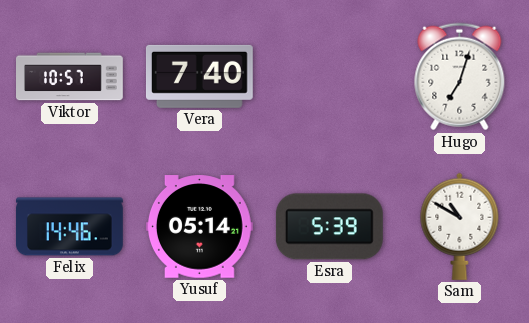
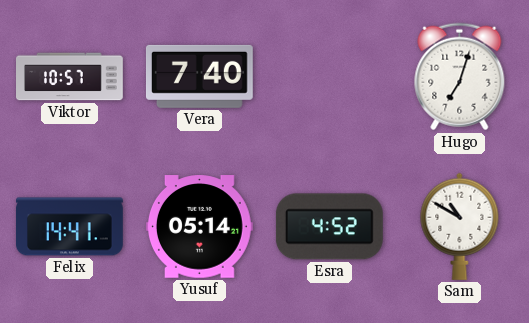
Felix: 14:46 -> 14:41 (69, 227)
Esra: 5:39 -> 4:52 (329, 227)
